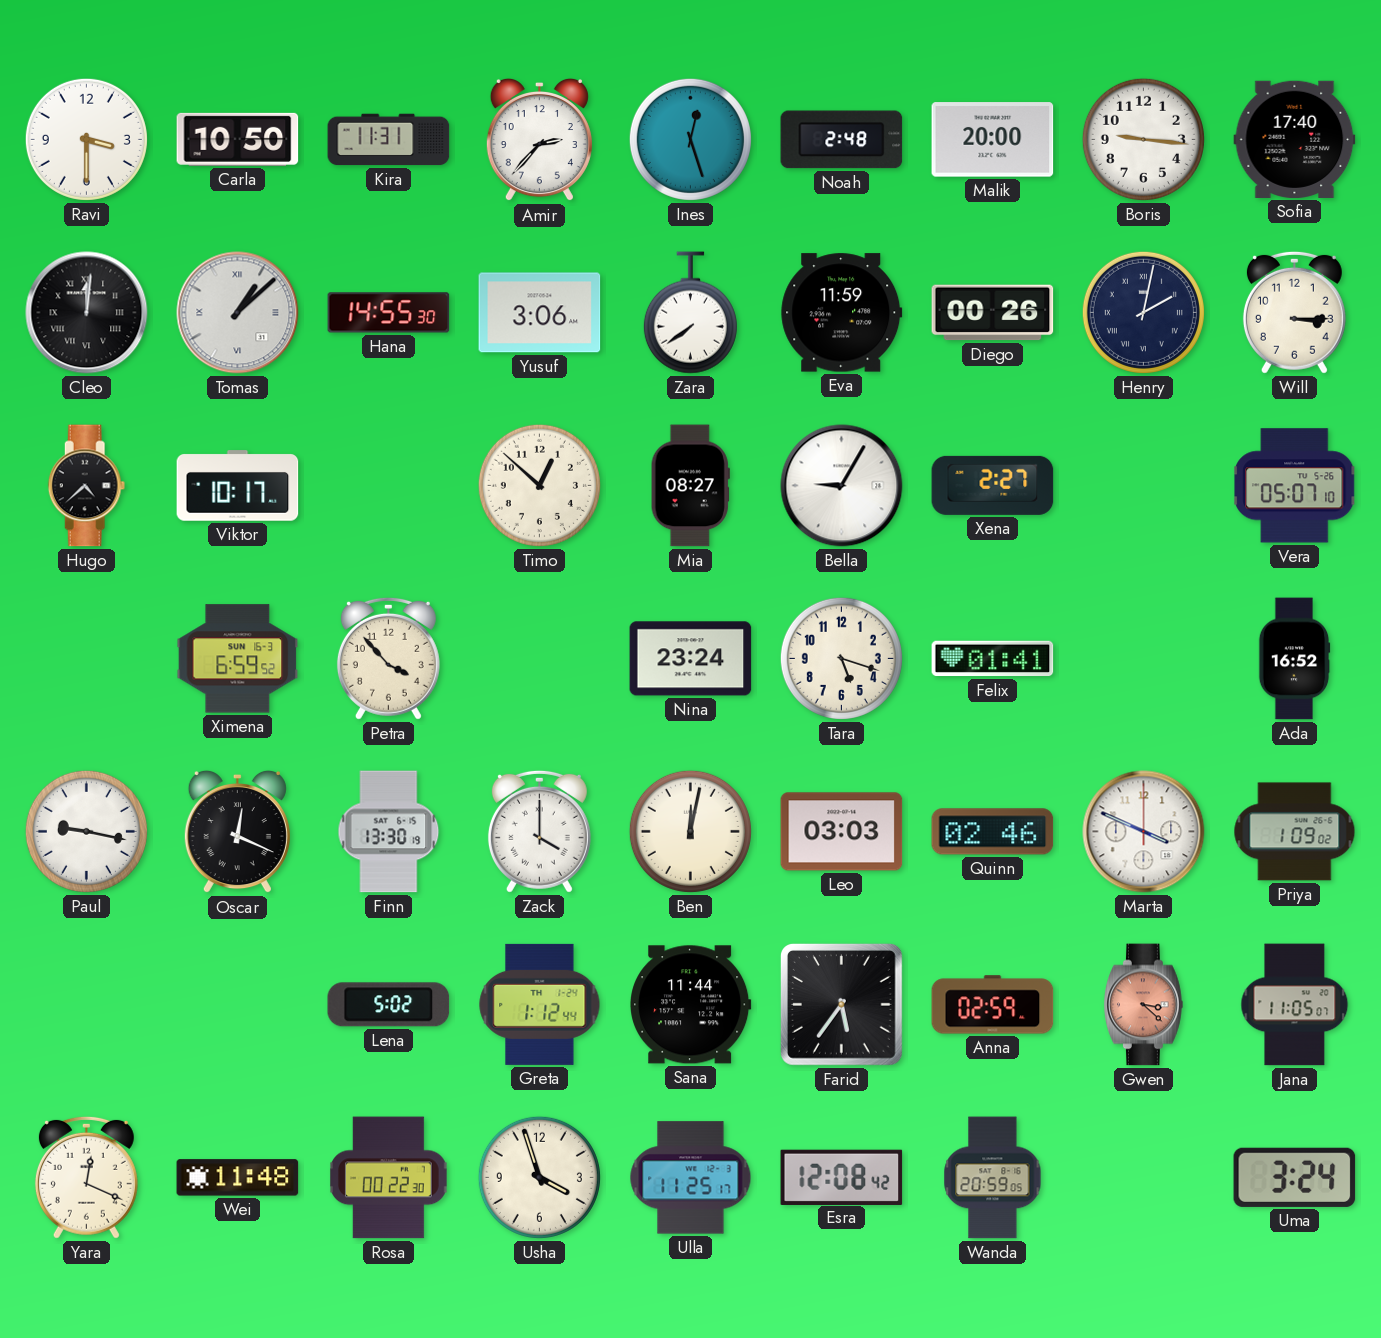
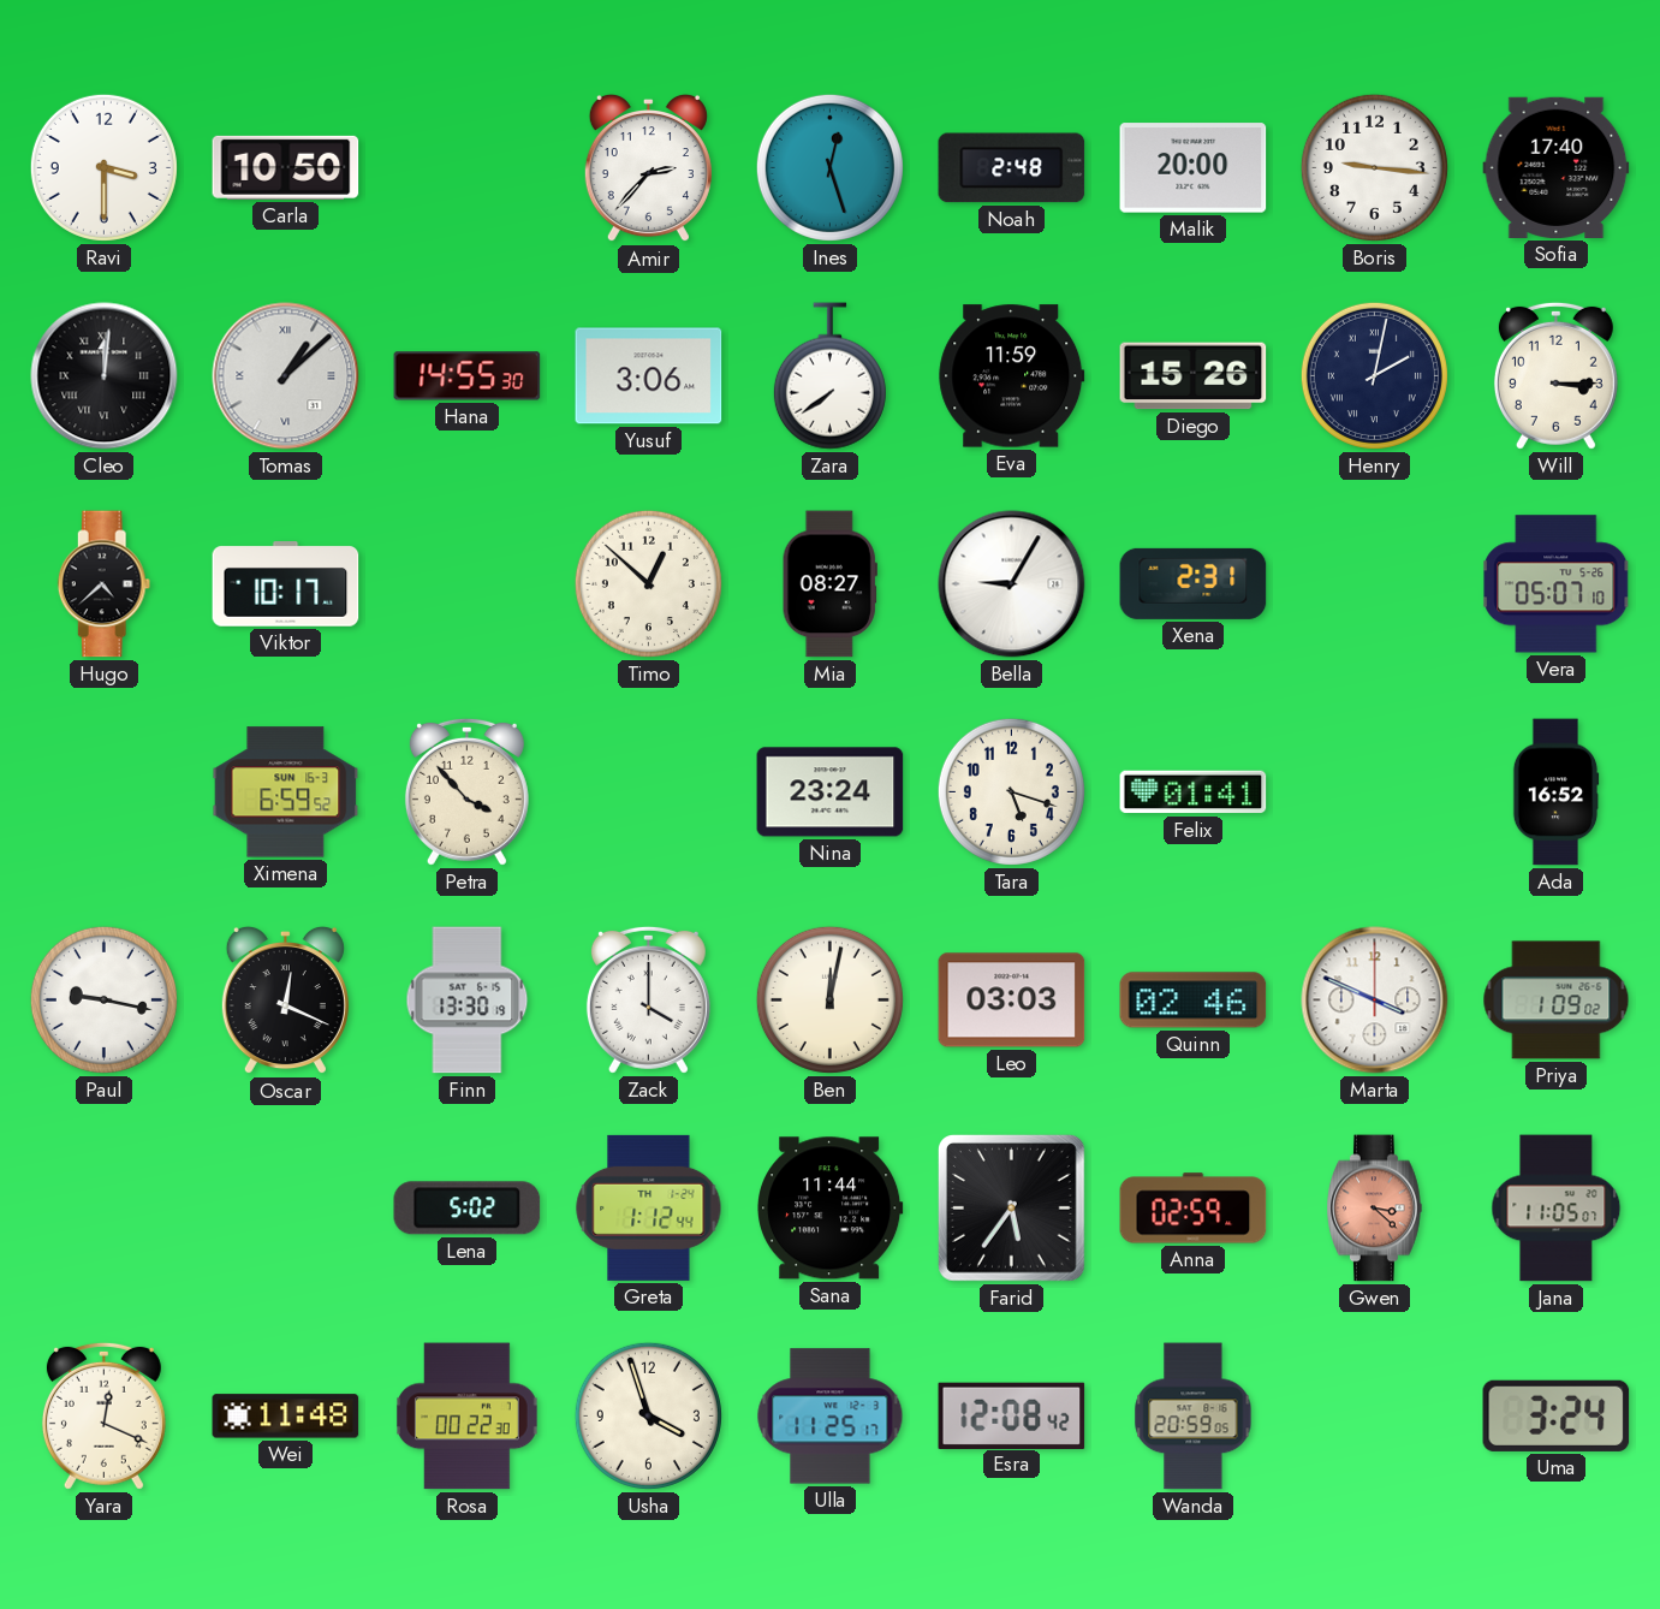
Kira: 11:31 -> none (389, 140)
Diego: 00:26 -> 15:26 (1194, 376)
Xena: 2:27 -> 2:31 (1194, 583)
